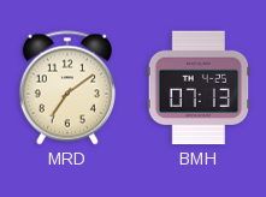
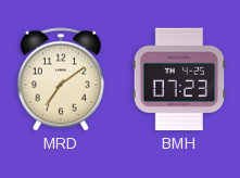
BMH: 07:13 -> 07:23 (179, 79)
